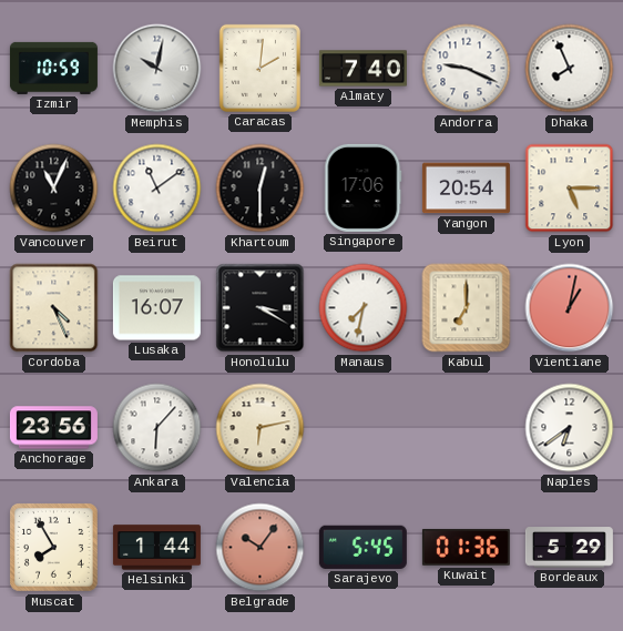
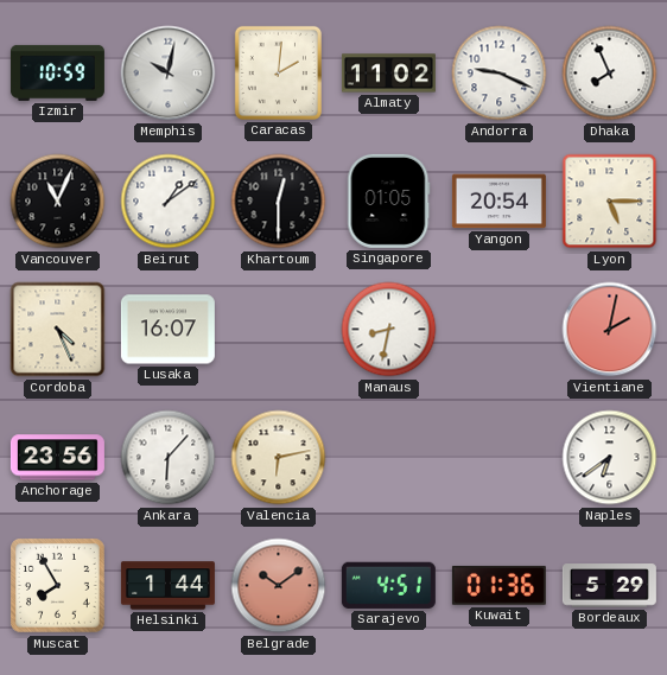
Almaty: 7:40 -> 11:02 (388, 74)
Beirut: 11:09 -> 1:09 (169, 202)
Singapore: 17:06 -> 01:05 (389, 200)
Honolulu: 3:20 -> none (261, 308)
Manaus: 7:32 -> 8:32 (389, 330)
Kabul: 7:00 -> none (467, 308)
Vientiane: 1:02 -> 2:02 (610, 330)
Belgrade: 10:06 -> 10:09 (279, 586)
Sarajevo: 5:45 -> 4:51 (388, 585)
